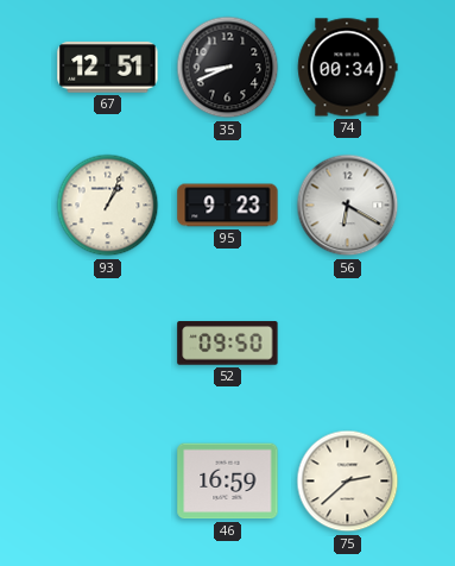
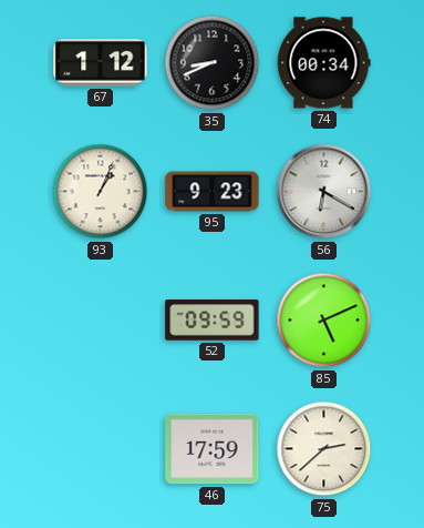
67: 12:51 -> 1:12 (101, 63)
52: 09:50 -> 09:59 (213, 321)
85: none -> 5:11 (324, 321)
46: 16:59 -> 17:59 (213, 449)
